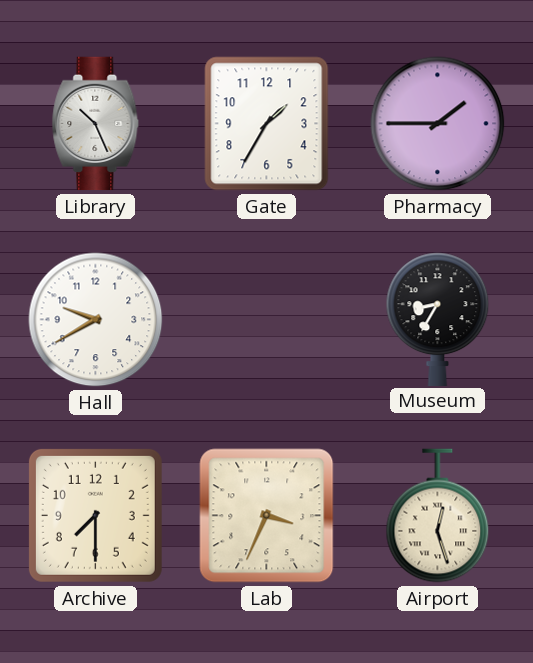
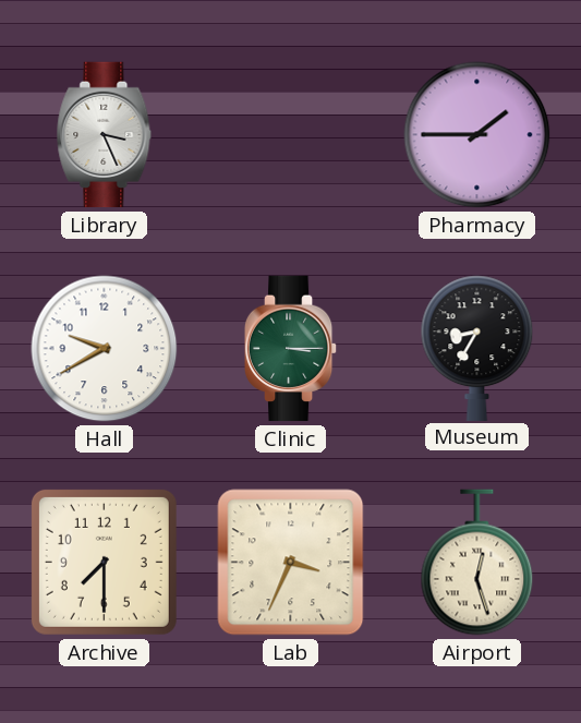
Library: 10:26 -> 3:26 (105, 135)
Gate: 1:35 -> none (267, 124)
Clinic: none -> 3:15 (291, 349)
